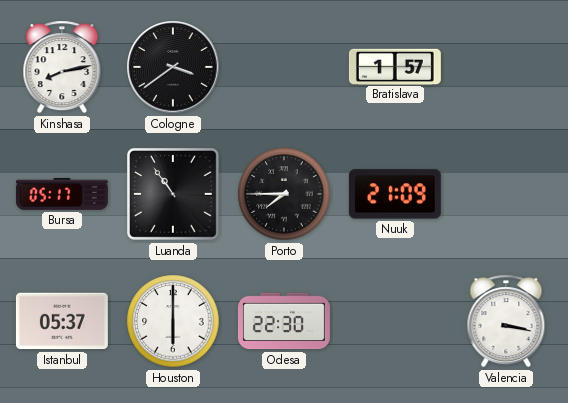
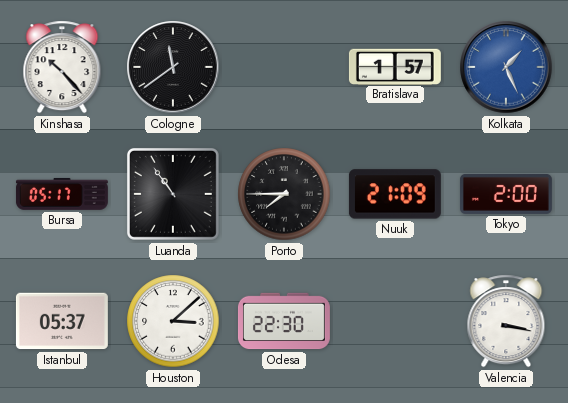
Kinshasa: 8:13 -> 10:23 (62, 67)
Cologne: 3:39 -> 11:39 (173, 67)
Kolkata: none -> 1:26 (506, 67)
Tokyo: none -> 2:00 (506, 194)
Houston: 6:00 -> 3:08 (173, 321)
